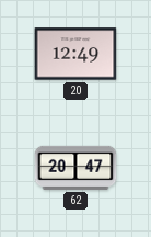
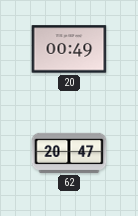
20: 12:49 -> 00:49 (69, 49)
